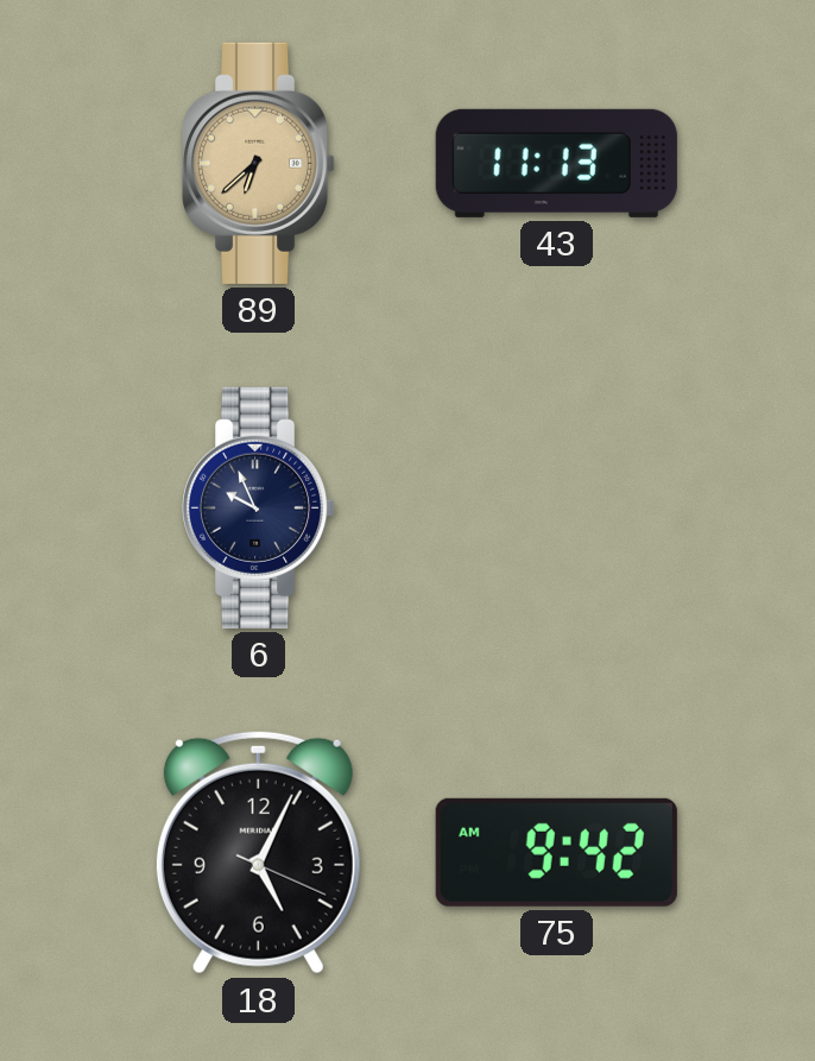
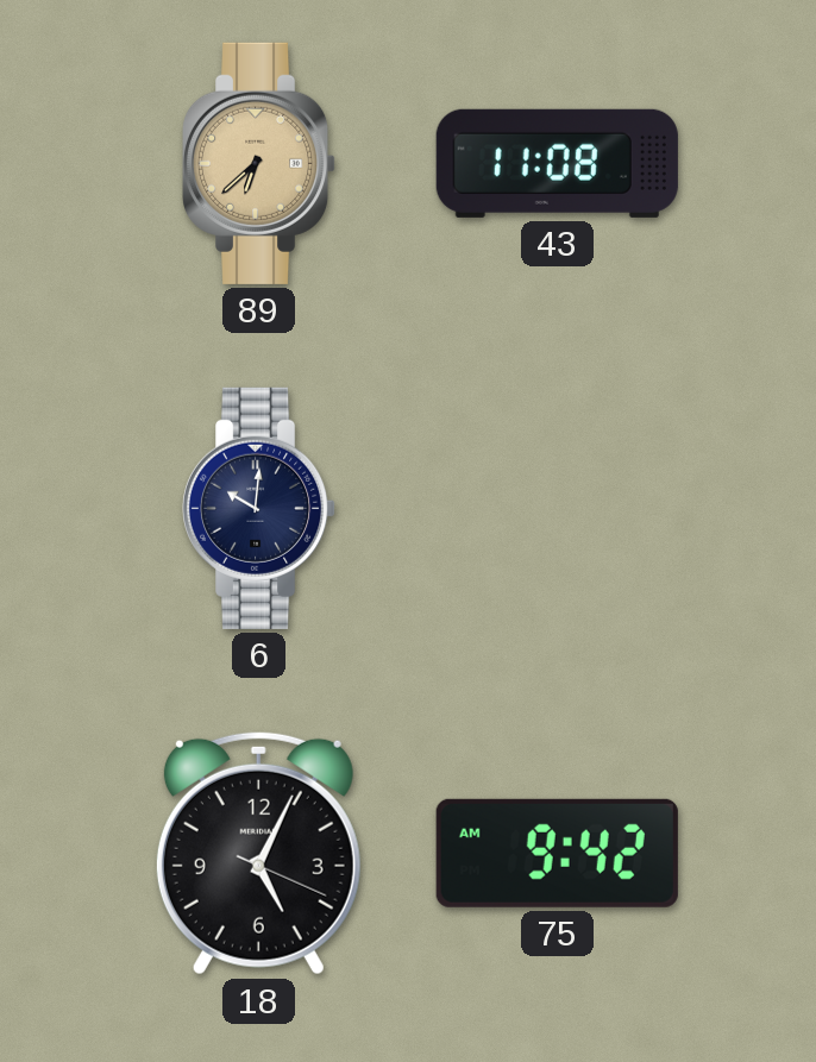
43: 11:13 -> 11:08 (557, 163)
6: 9:56 -> 10:01 (259, 508)
